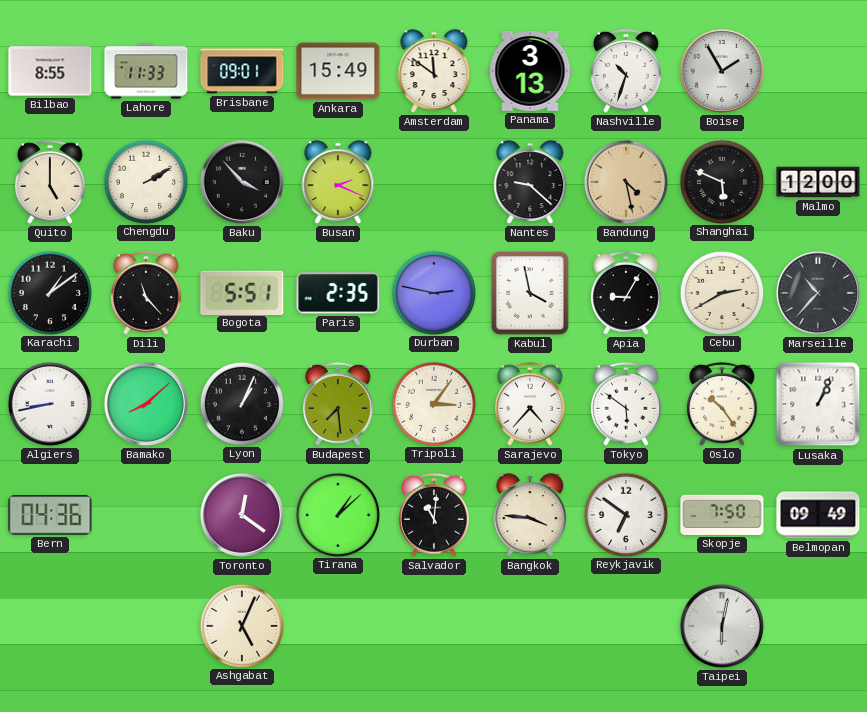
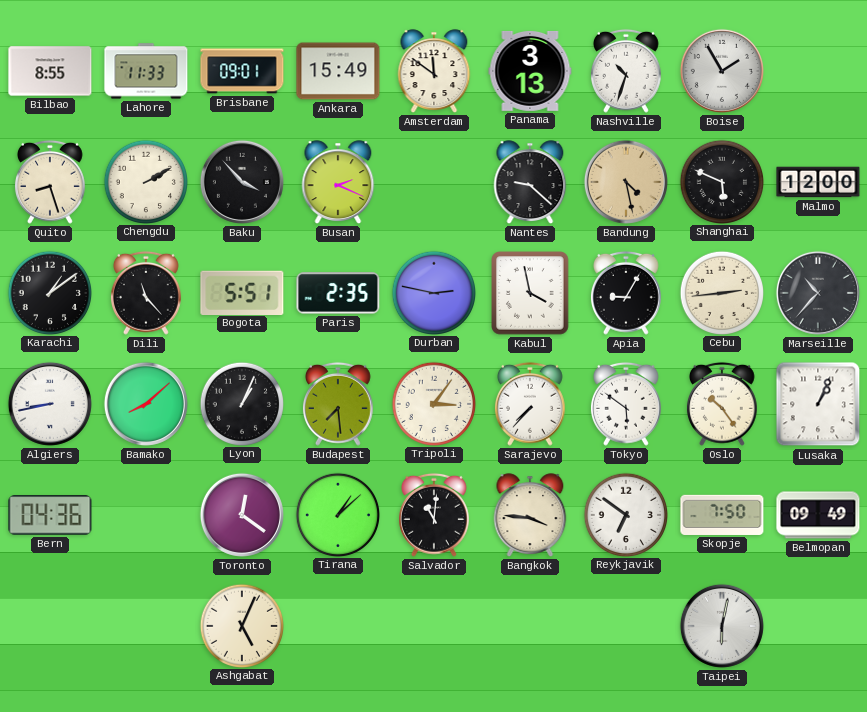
Quito: 5:00 -> 8:27 (50, 182)
Cebu: 2:40 -> 2:44 (721, 292)
Sarajevo: 4:37 -> 7:37 (530, 404)
